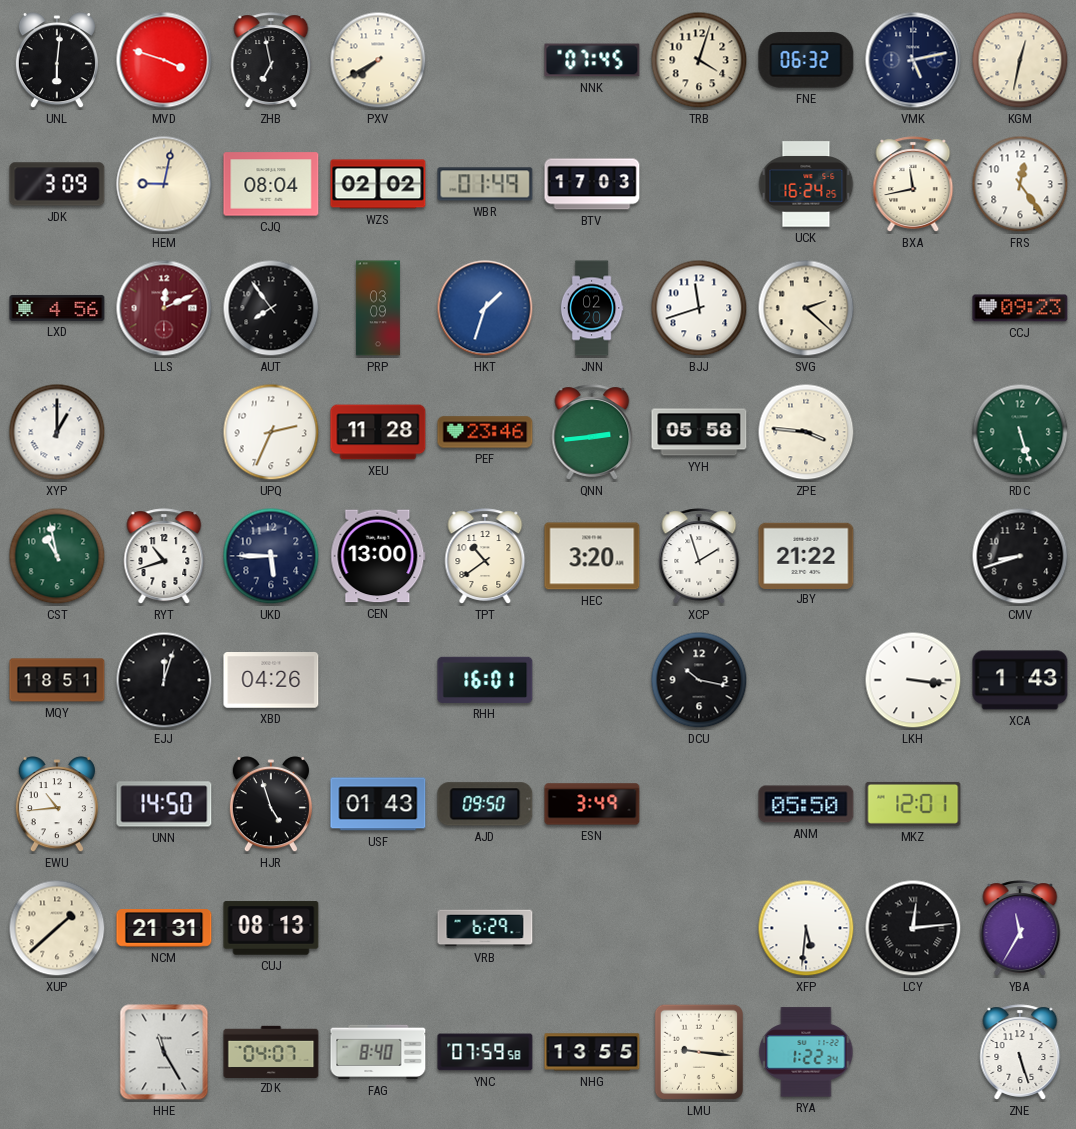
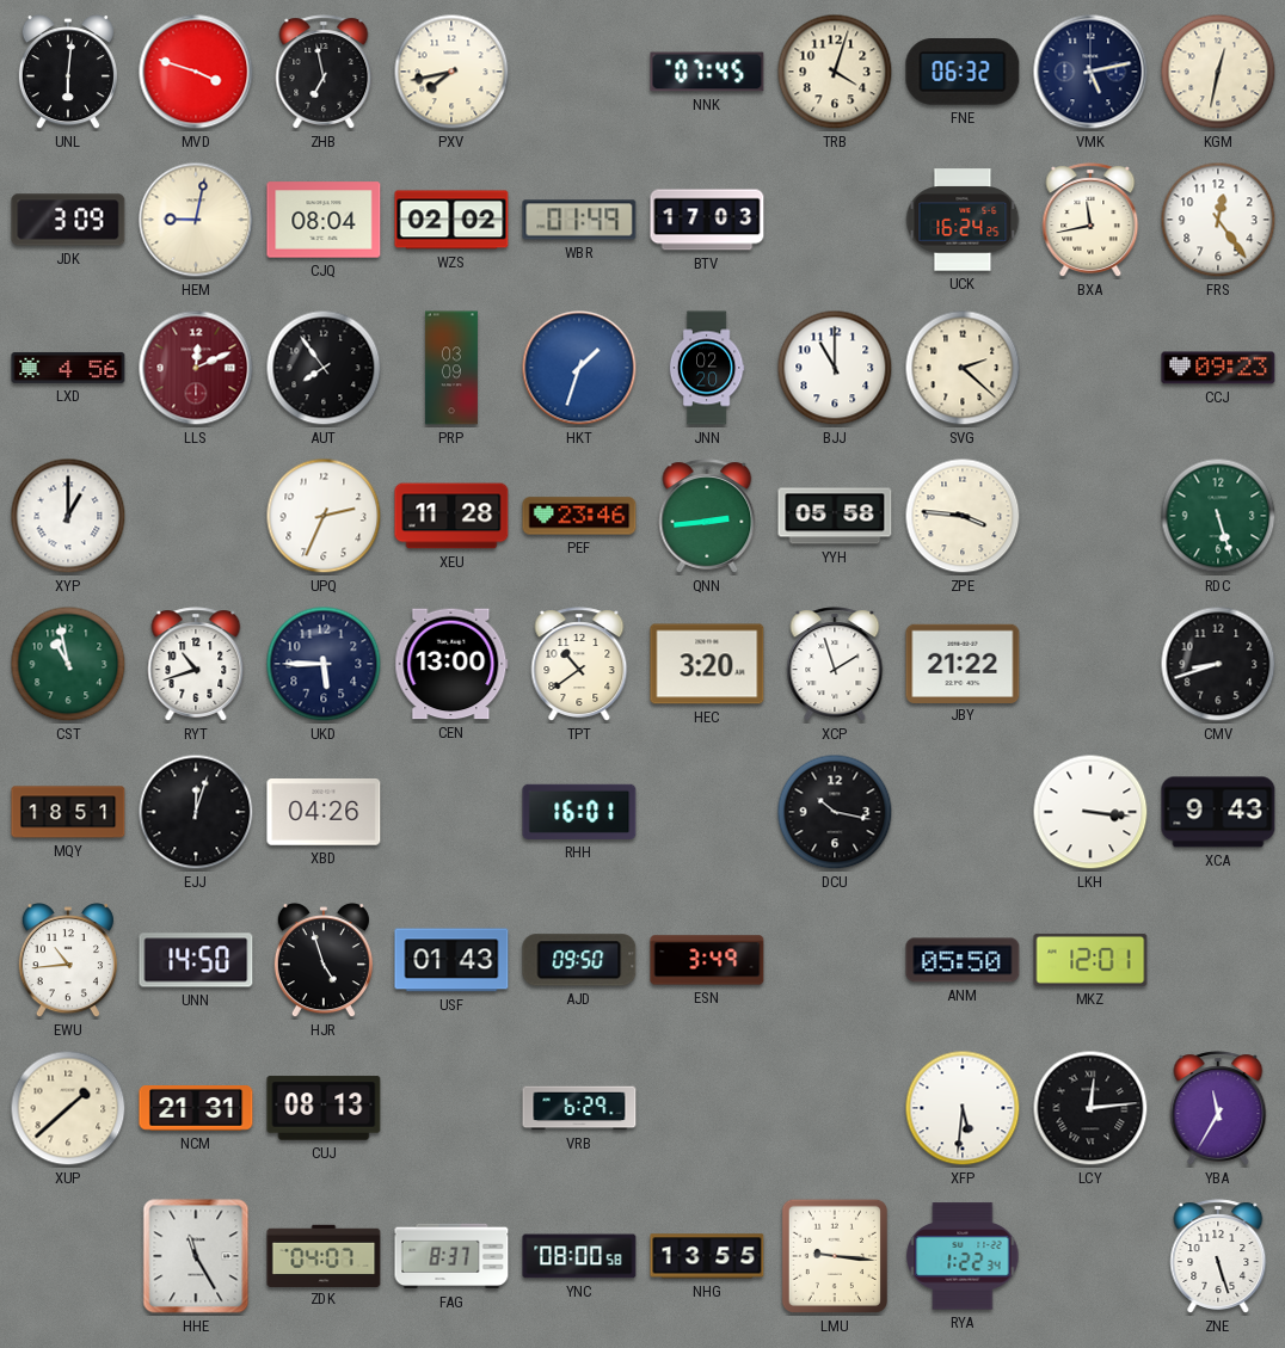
PXV: 7:40 -> 7:43 (451, 72)
BJJ: 11:42 -> 11:00 (835, 368)
XCA: 1:43 -> 9:43 (1218, 812)
FAG: 8:40 -> 8:37 (451, 1256)
YNC: 07:59 -> 08:00 (579, 1256)
